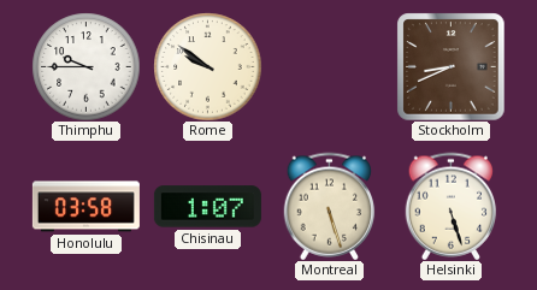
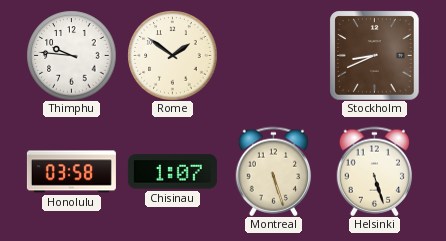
Thimphu: 9:45 -> 9:46 (71, 55)
Rome: 9:51 -> 1:51 (172, 55)
